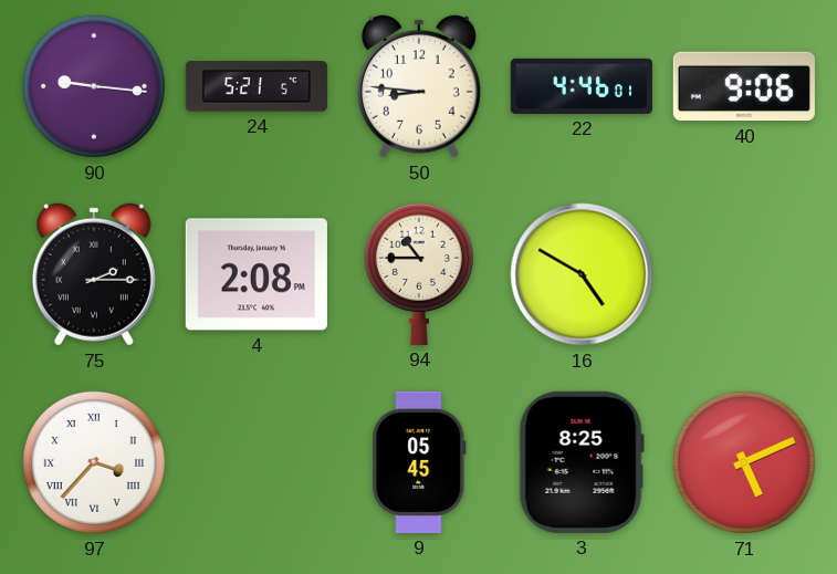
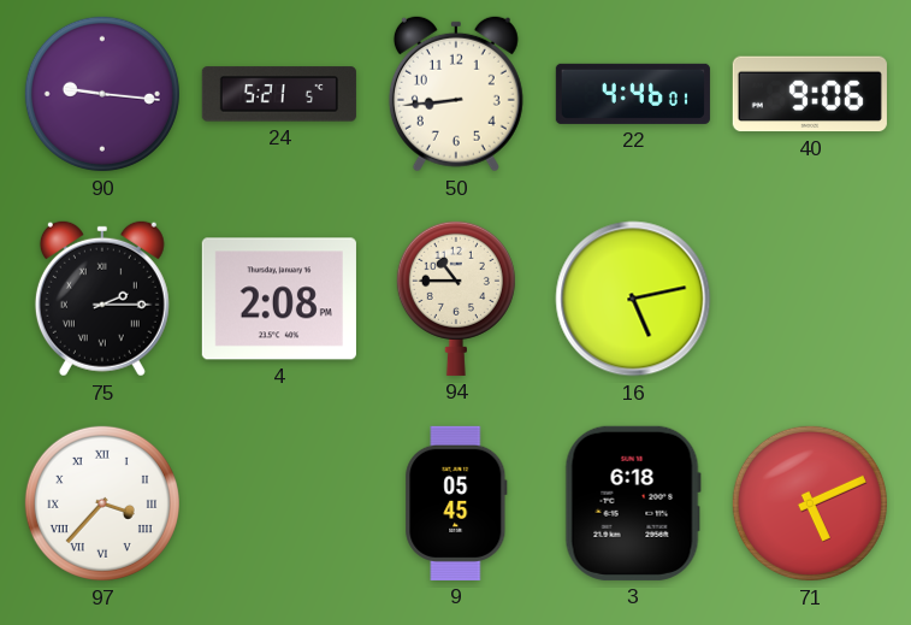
50: 8:46 -> 8:44 (456, 94)
16: 4:50 -> 5:13 (633, 299)
3: 8:25 -> 6:18 (633, 503)
